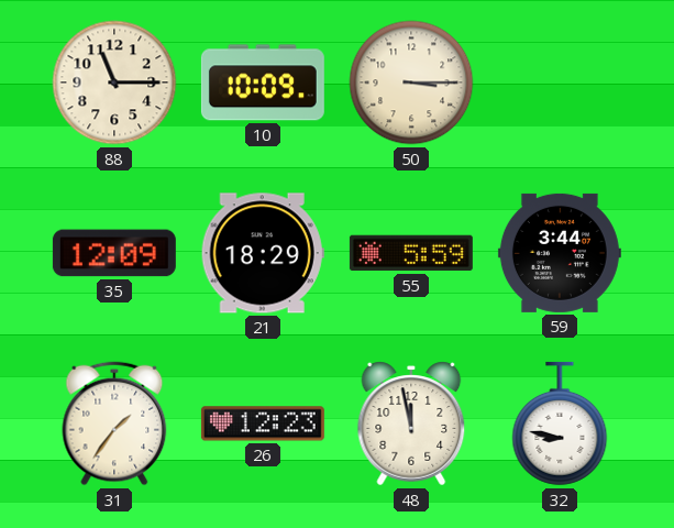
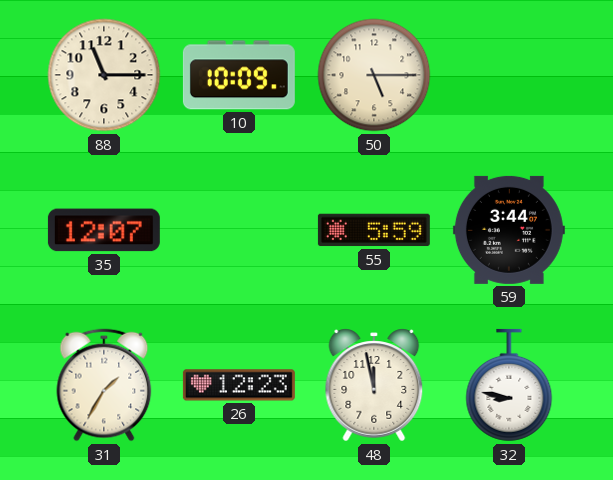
50: 3:15 -> 5:15 (374, 75)
35: 12:09 -> 12:07 (104, 230)
21: 18:29 -> none (263, 253)
31: 1:36 -> 1:35 (104, 385)
